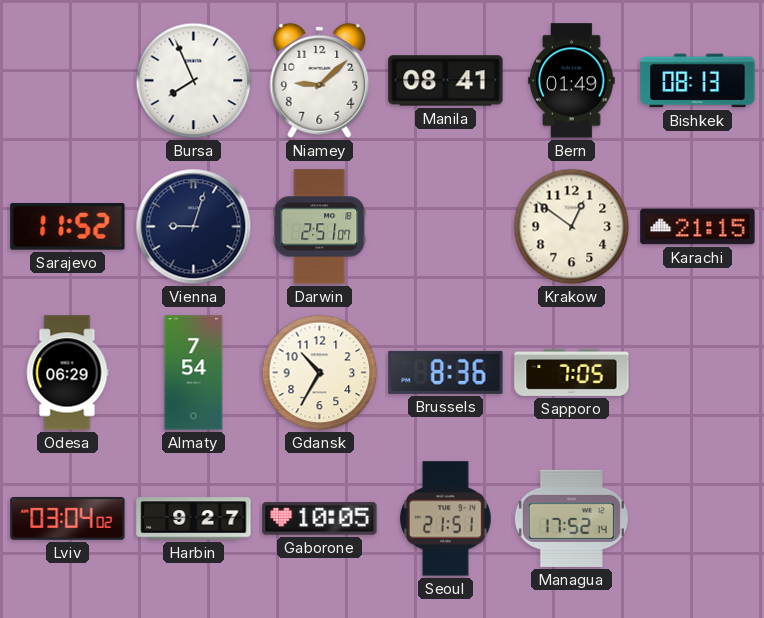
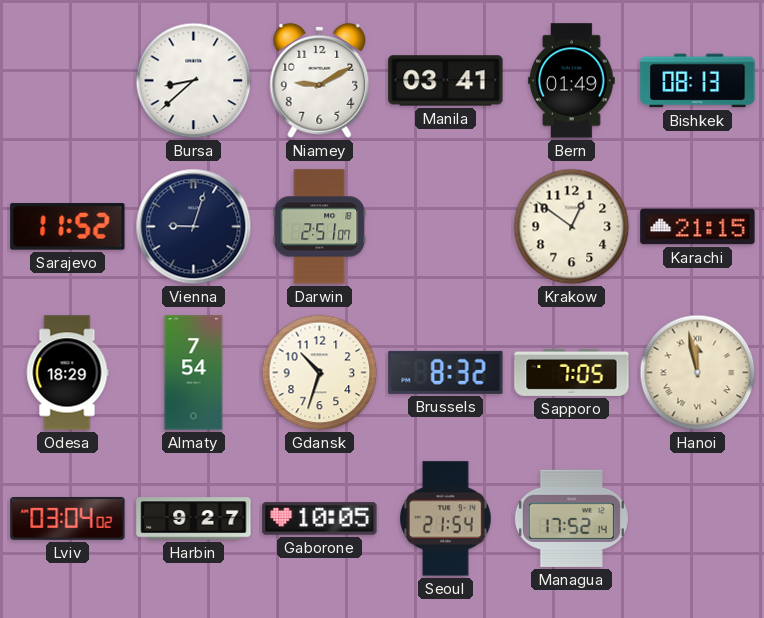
Bursa: 7:56 -> 8:38 (194, 81)
Niamey: 9:08 -> 9:10 (320, 80)
Manila: 08:41 -> 03:41 (446, 81)
Odesa: 06:29 -> 18:29 (67, 373)
Gdansk: 10:35 -> 10:33 (320, 373)
Brussels: 8:36 -> 8:32 (446, 372)
Hanoi: none -> 11:58 (698, 373)
Seoul: 21:51 -> 21:54 (446, 519)
